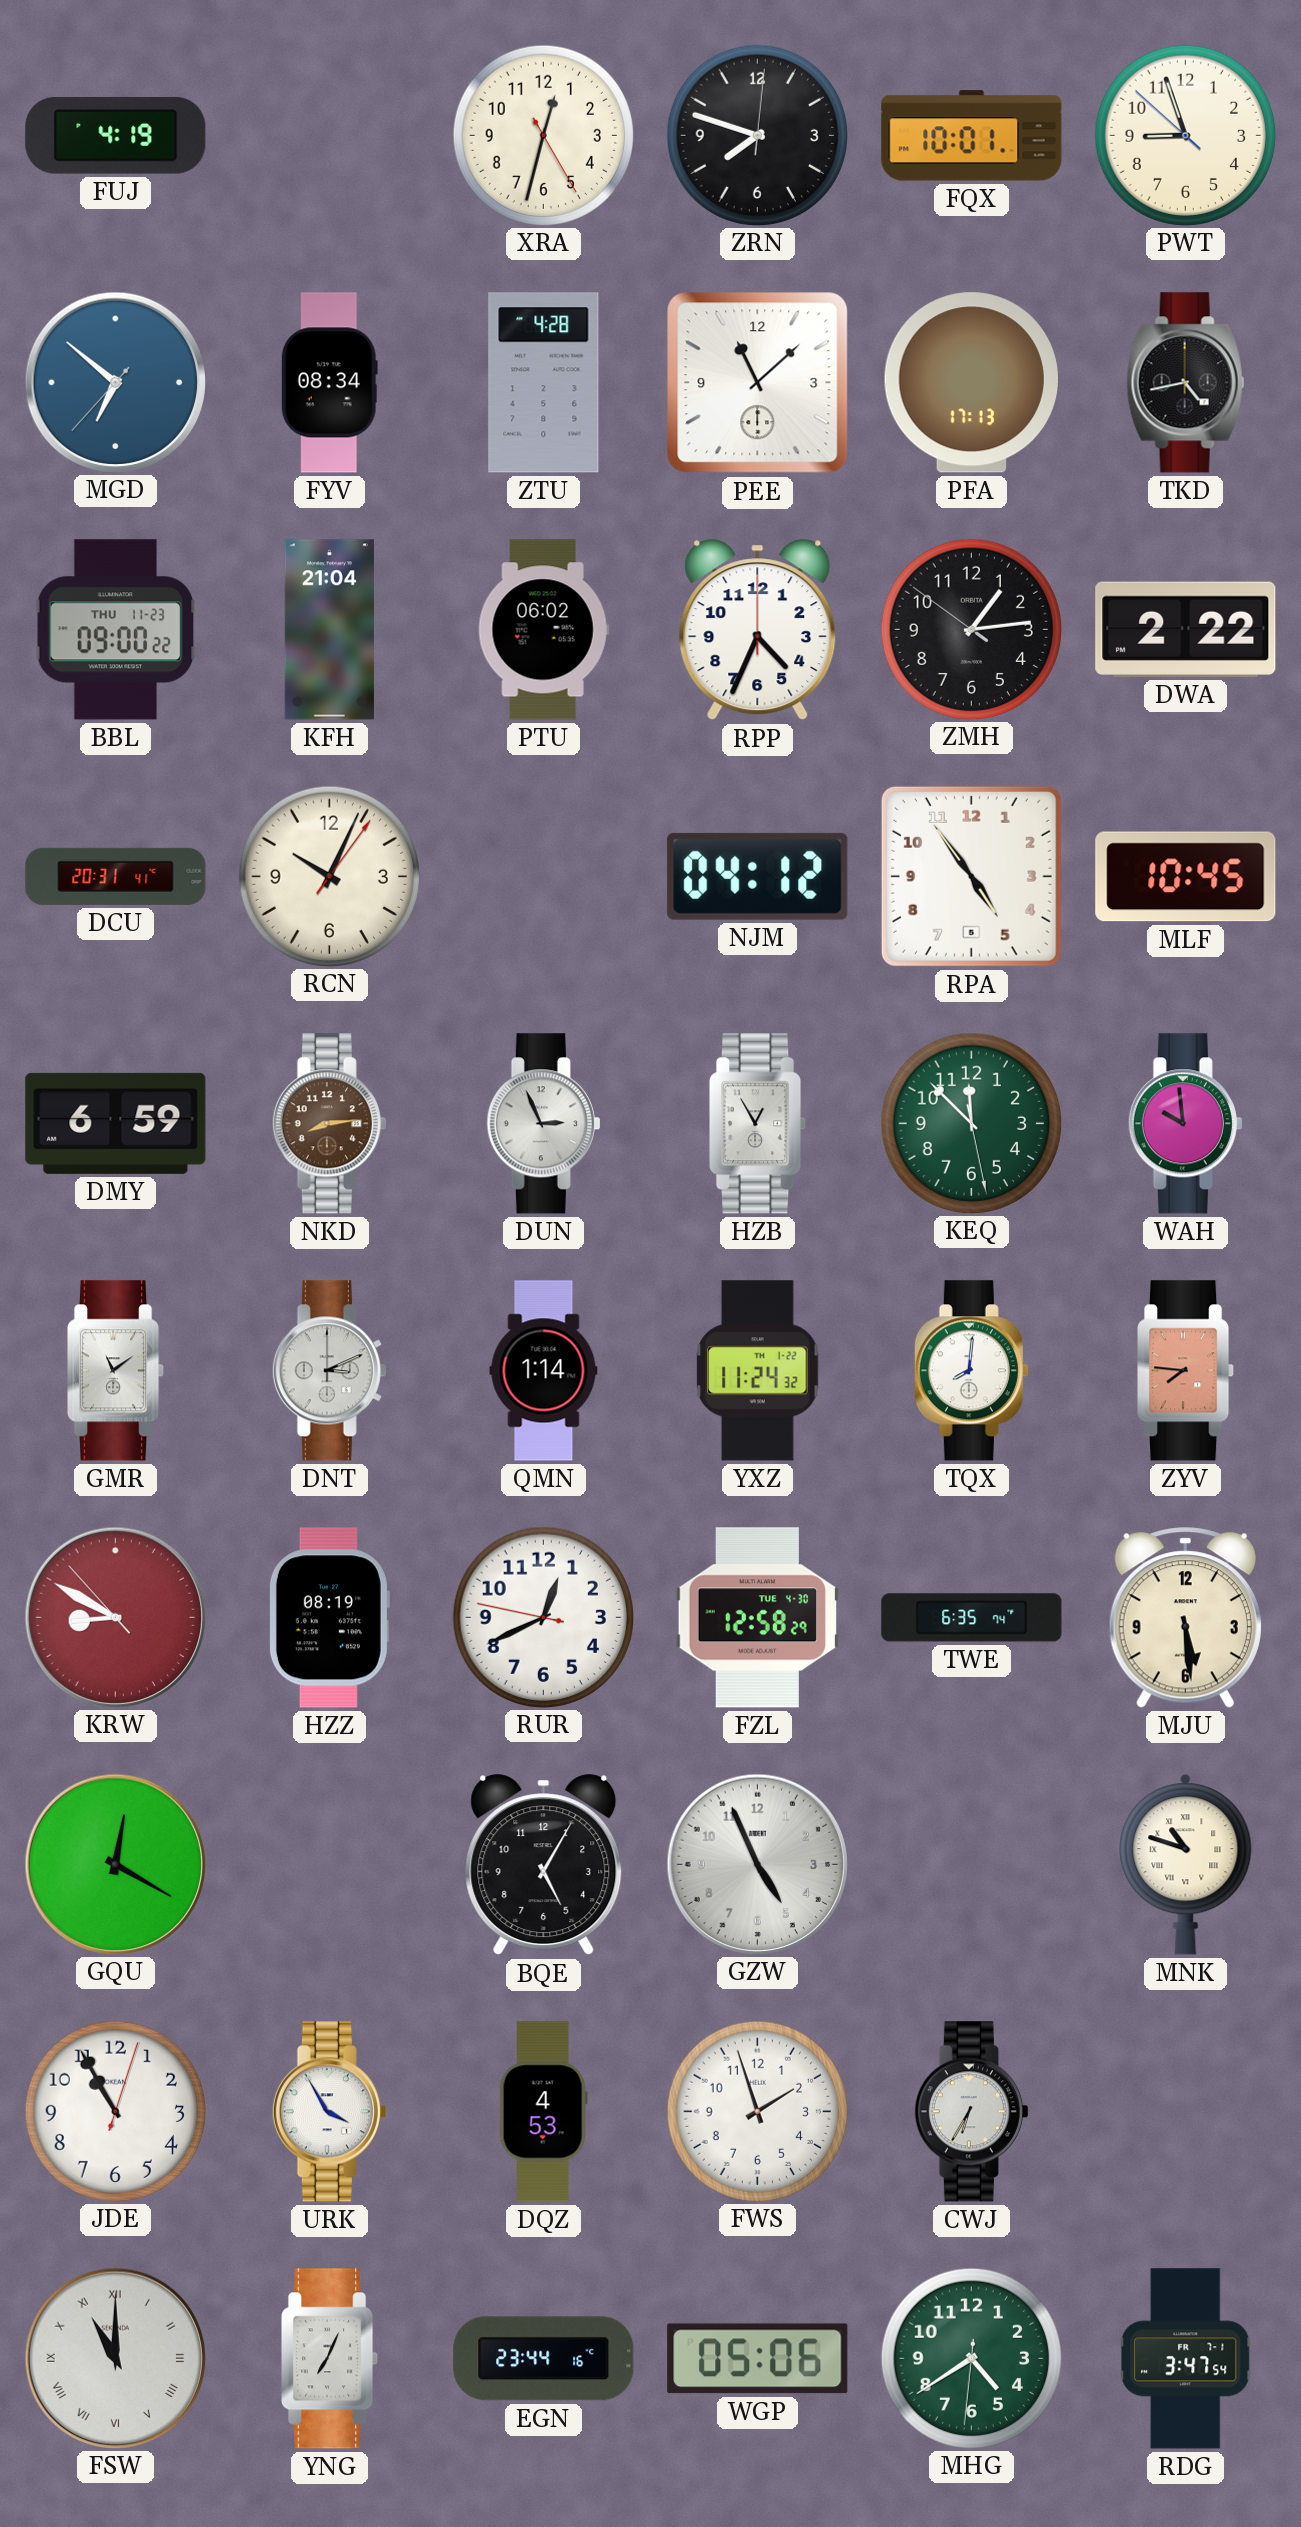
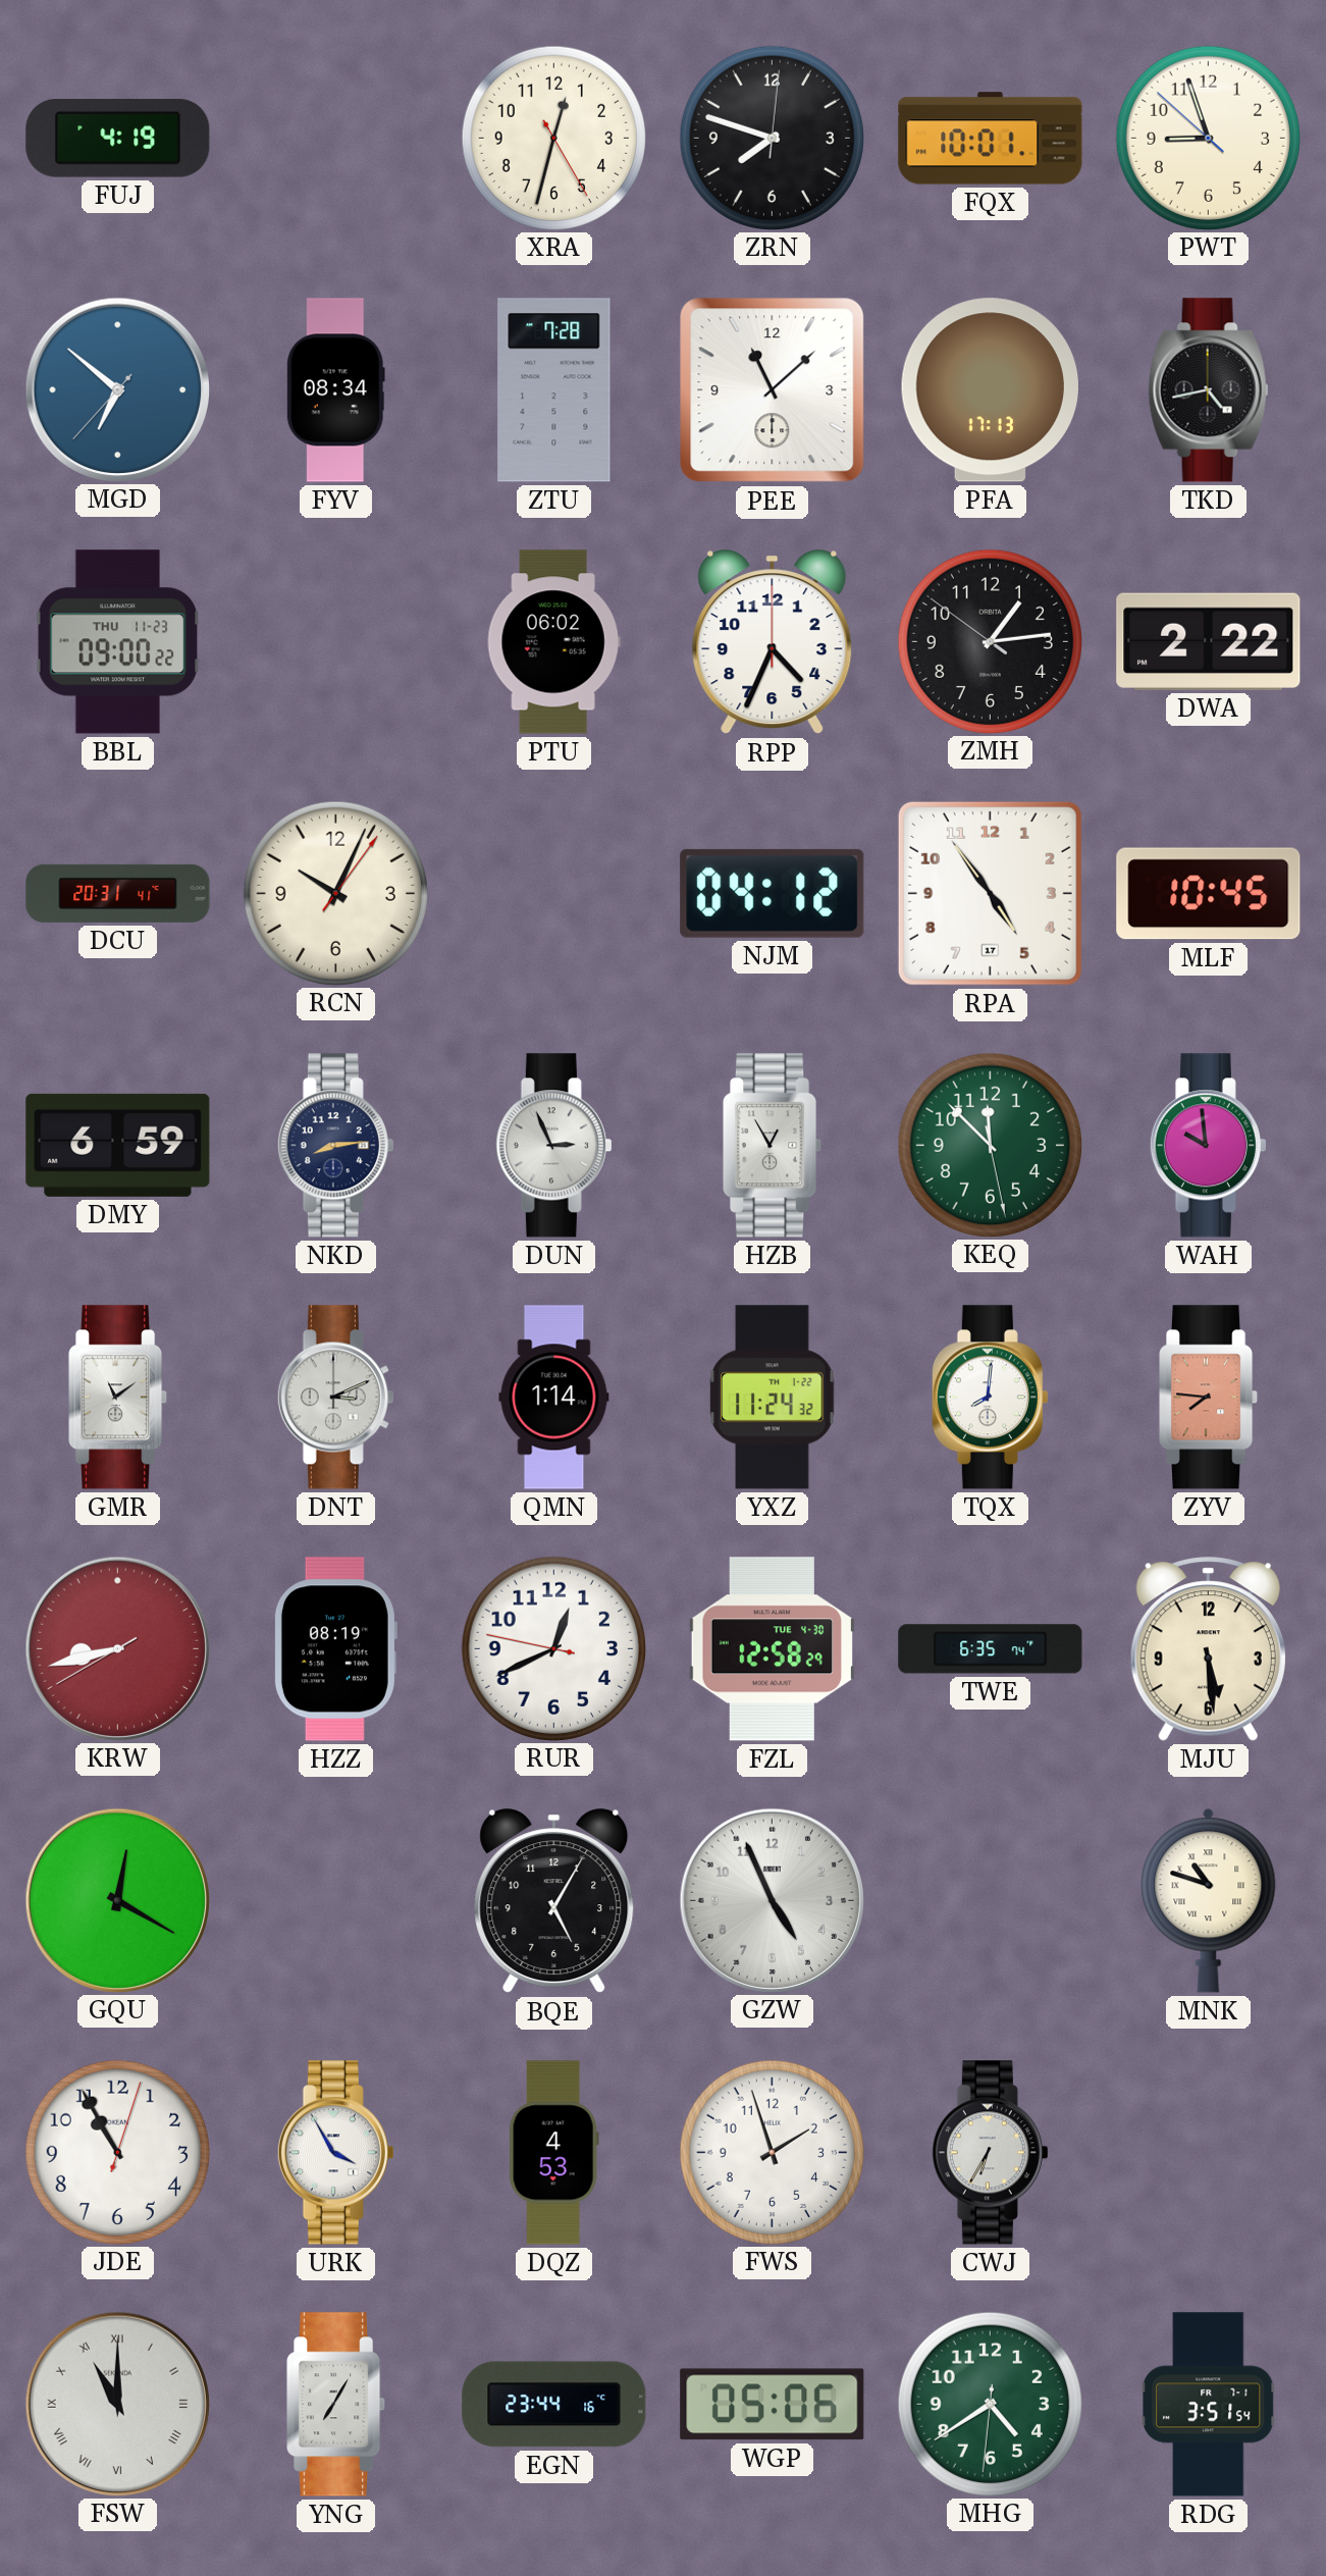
ZTU: 4:28 -> 7:28 (554, 390)
KFH: 21:04 -> none (329, 630)
RPA date: 5 -> 17 (990, 893)
NKD dial: brown -> navy (335, 1146)
KRW: 8:49 -> 8:42 (117, 1648)
YNG: 7:04 -> 7:05 (337, 2405)
RDG: 3:47 -> 3:51 (1209, 2405)
